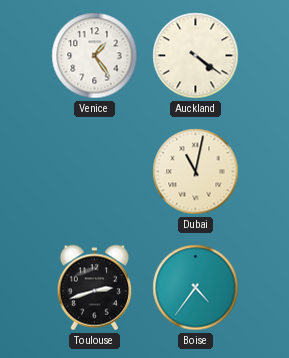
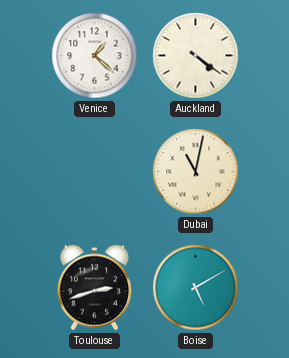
Venice: 1:24 -> 1:22 (95, 56)
Boise: 4:36 -> 5:10 (196, 288)
